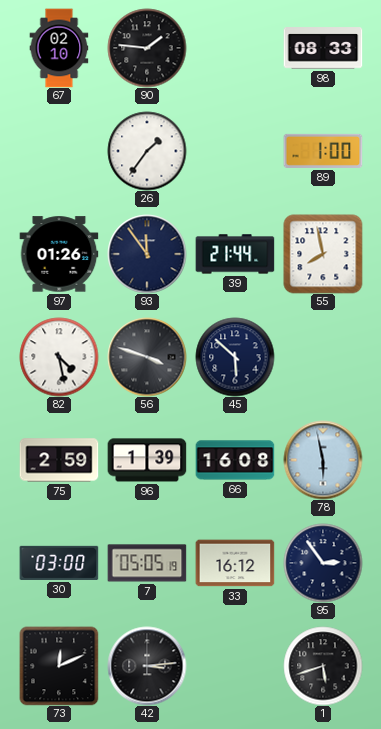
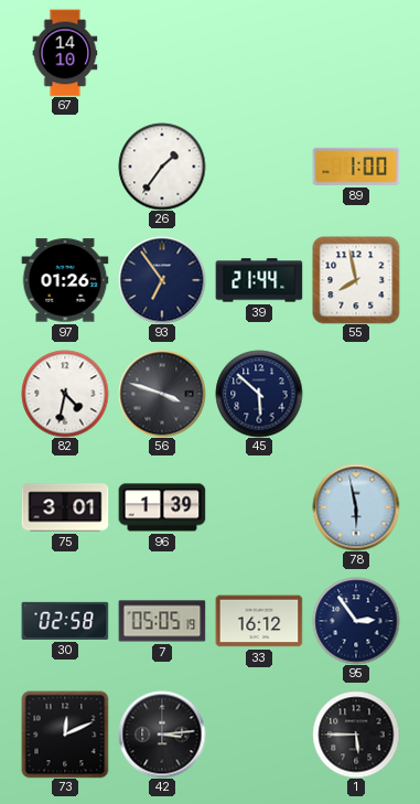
67: 02:10 -> 14:10 (65, 53)
90: 1:46 -> none (147, 48)
98: 08:33 -> none (323, 48)
93: 11:54 -> 6:54 (162, 280)
82: 4:28 -> 4:32 (65, 394)
75: 2:59 -> 3:01 (65, 507)
66: 16:08 -> none (235, 460)
30: 03:00 -> 02:58 (65, 621)
1: 5:42 -> 5:45 (356, 735)
